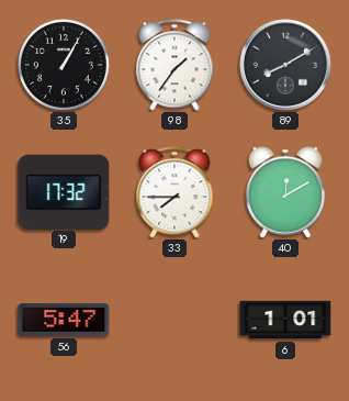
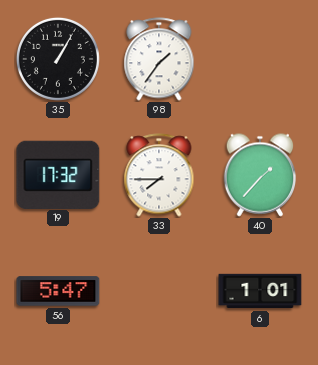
89: 8:10 -> none (286, 66)
40: 12:10 -> 1:37 (260, 175)
